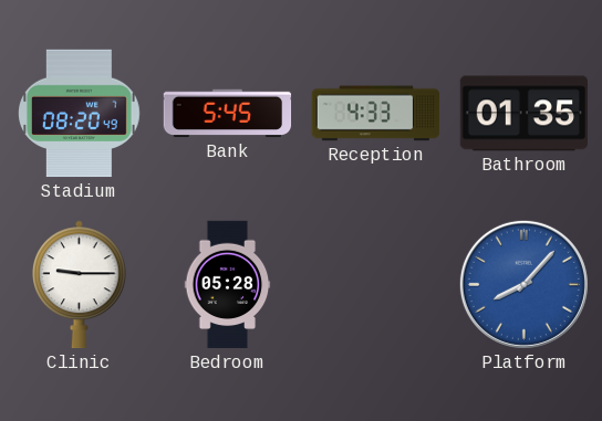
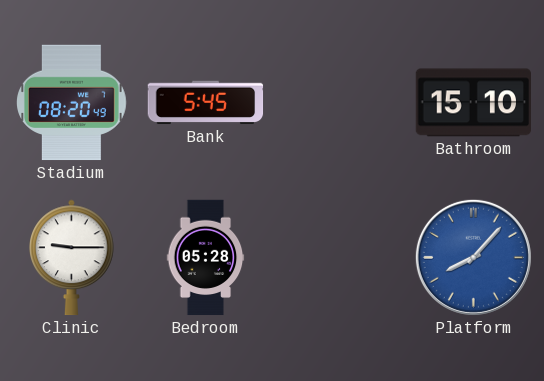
Reception: 4:33 -> none (376, 114)
Bathroom: 01:35 -> 15:10 (473, 103)
